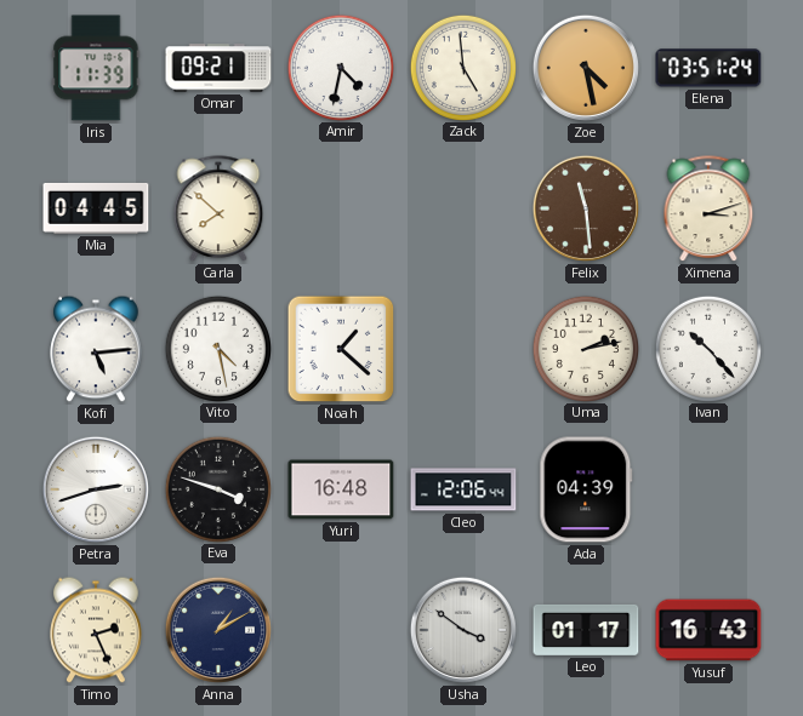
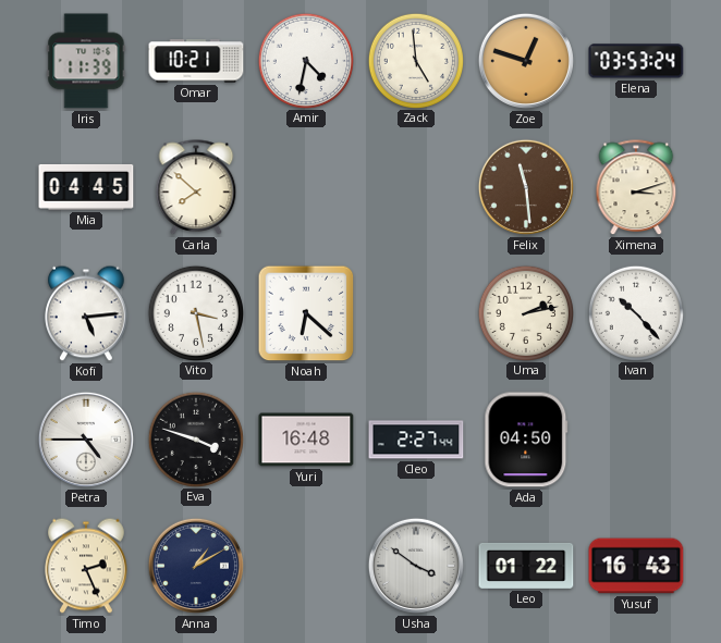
Omar: 09:21 -> 10:21 (196, 61)
Zoe: 4:28 -> 12:48 (526, 61)
Elena: 03:51 -> 03:53 (636, 61)
Vito: 4:28 -> 3:28 (195, 312)
Noah: 1:22 -> 6:22 (306, 313)
Petra: 2:42 -> 4:45 (86, 440)
Cleo: 12:06 -> 2:27 (416, 440)
Ada: 04:39 -> 04:50 (526, 440)
Leo: 01:17 -> 01:22 (526, 566)
